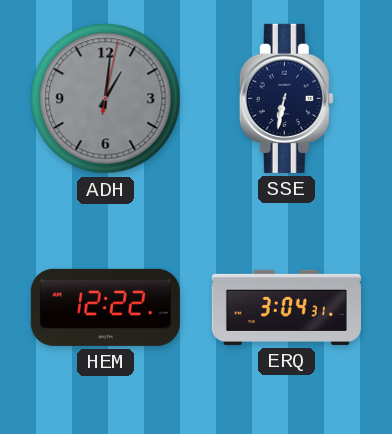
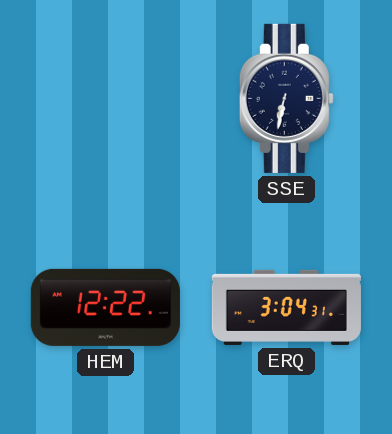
ADH: 1:01 -> none (106, 99)
